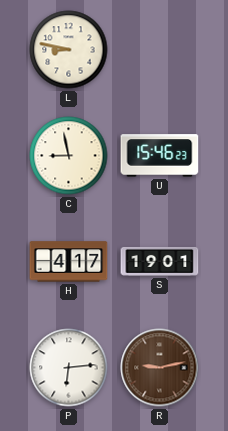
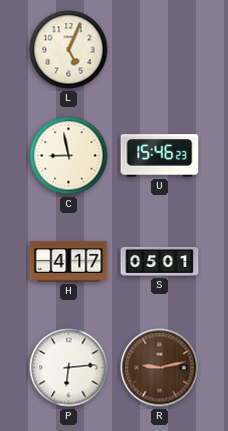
L: 8:47 -> 5:04 (69, 50)
S: 19:01 -> 05:01 (160, 261)
